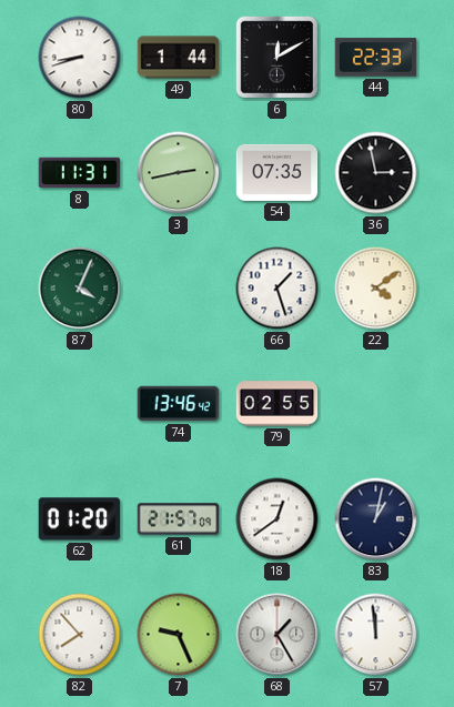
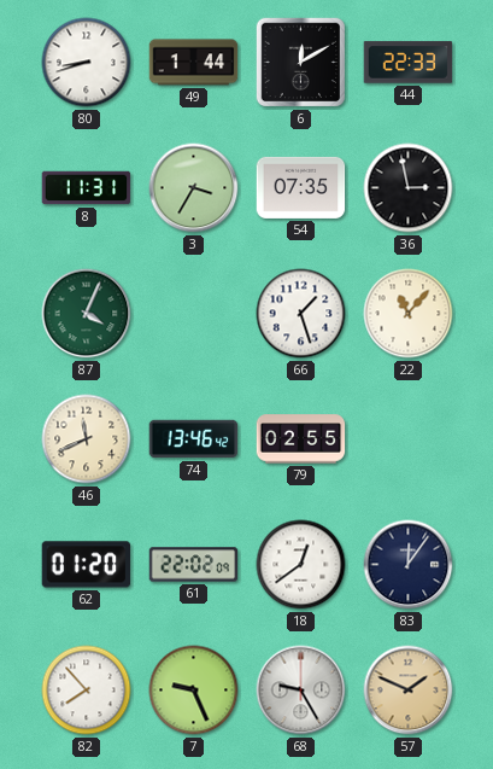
3: 2:43 -> 3:35 (194, 188)
22: 4:09 -> 11:07 (409, 314)
46: none -> 11:41 (87, 439)
61: 21:57 -> 22:02 (194, 565)
83: 1:02 -> 12:06 (409, 565)
68: 1:25 -> 9:25 (301, 691)
57: 11:59 -> 1:49 (409, 691)
57 dial: white -> champagne (409, 691)
